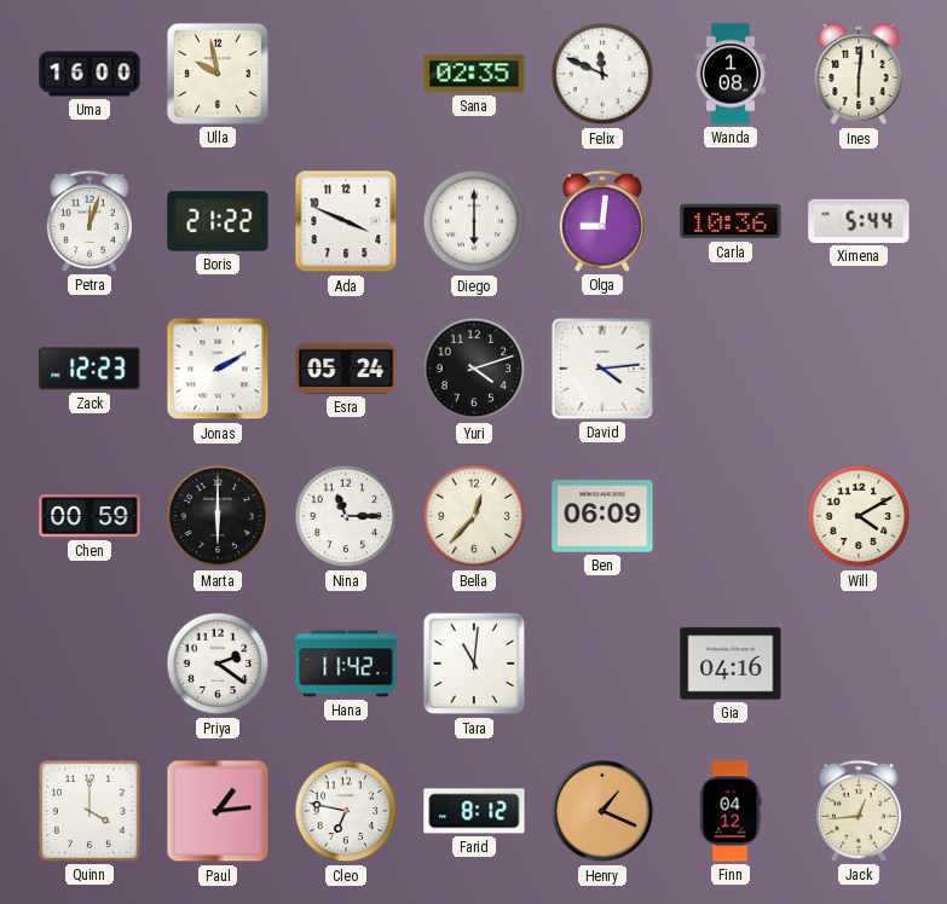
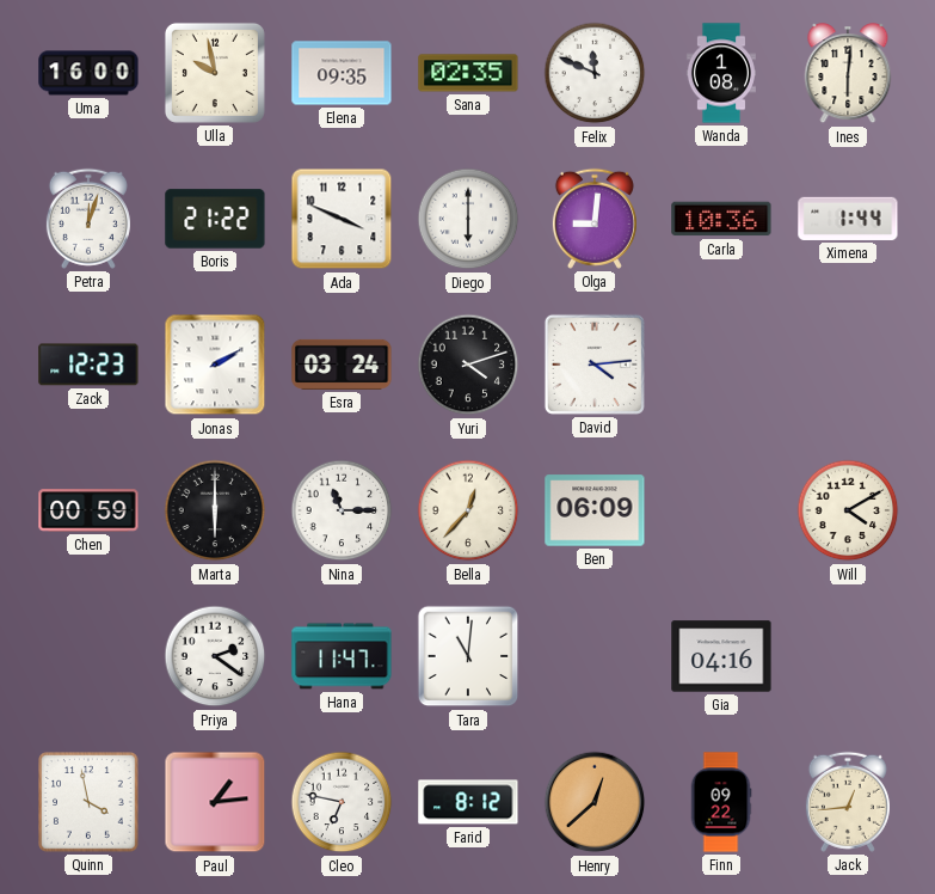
Elena: none -> 09:35 (342, 73)
Ximena: 5:44 -> 1:44 (848, 219)
Esra: 05:24 -> 03:24 (342, 365)
Hana: 11:42 -> 11:47 (342, 656)
Quinn: 4:00 -> 3:58 (88, 802)
Henry: 1:19 -> 12:38 (595, 802)
Finn: 04:12 -> 09:22 (721, 802)
